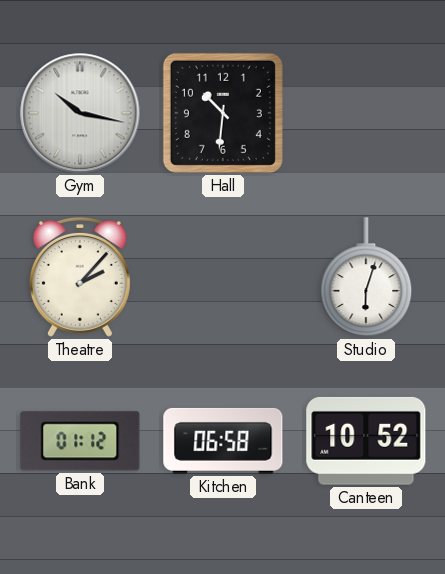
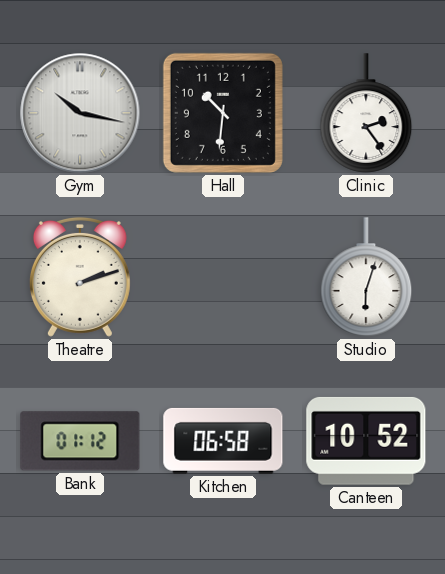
Clinic: none -> 2:24 (366, 113)
Theatre: 2:07 -> 2:12 (80, 277)
